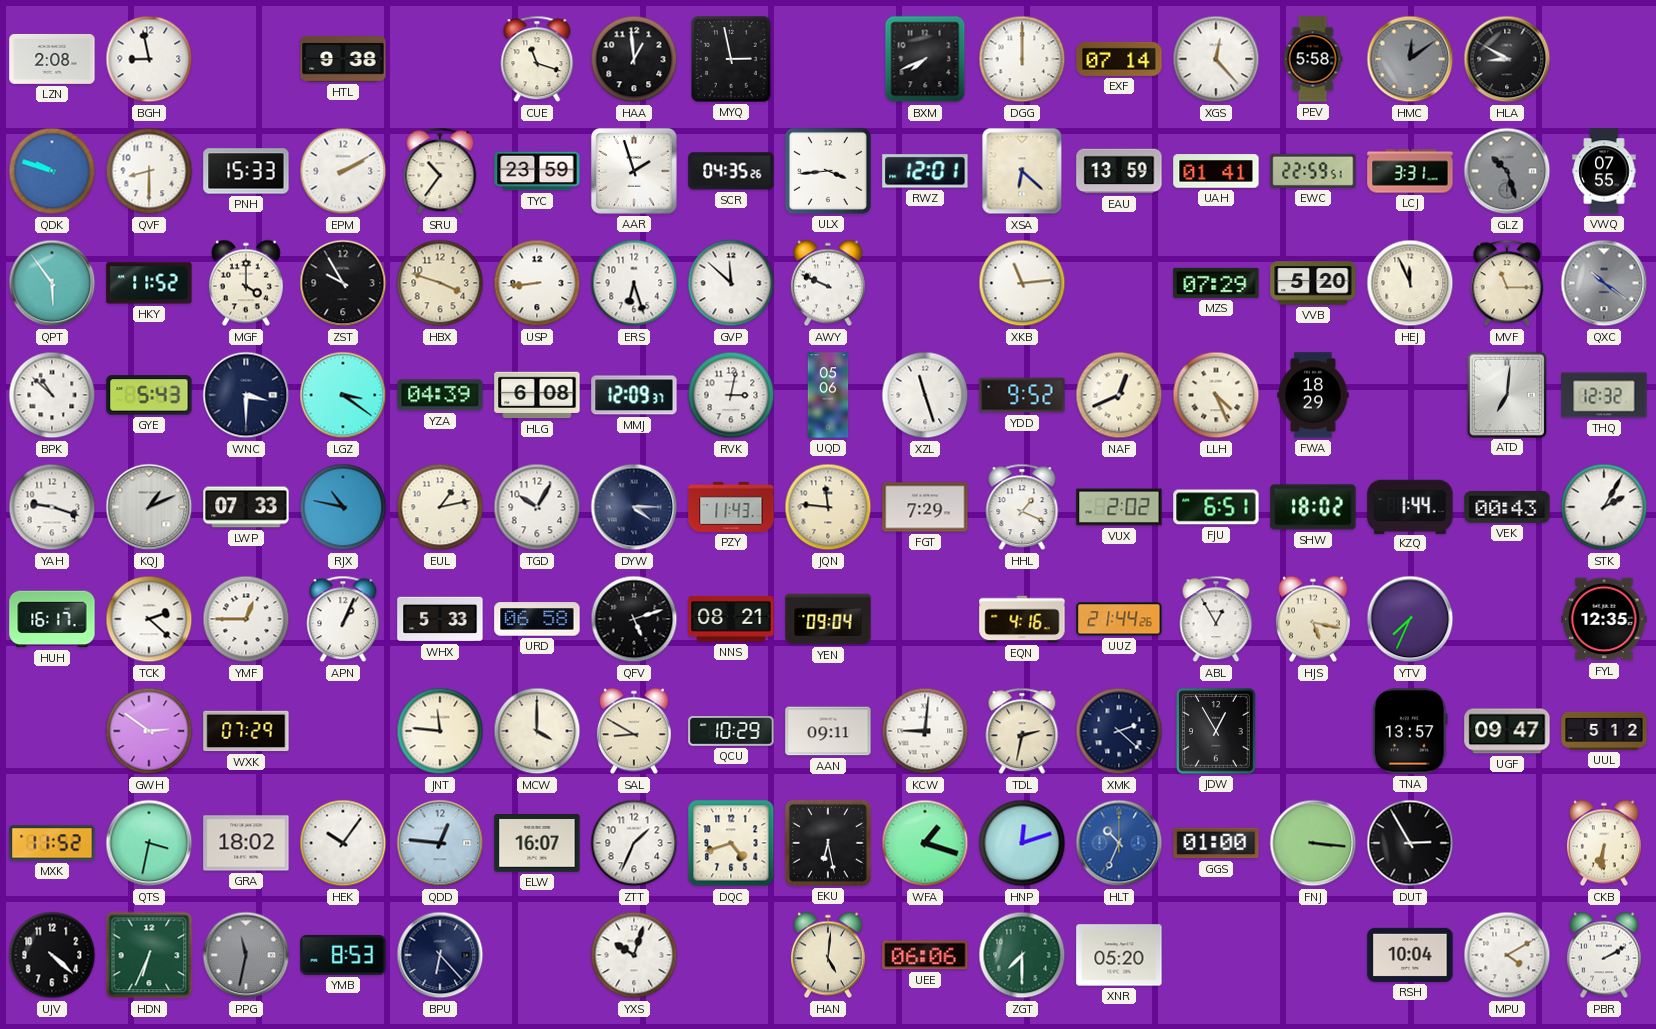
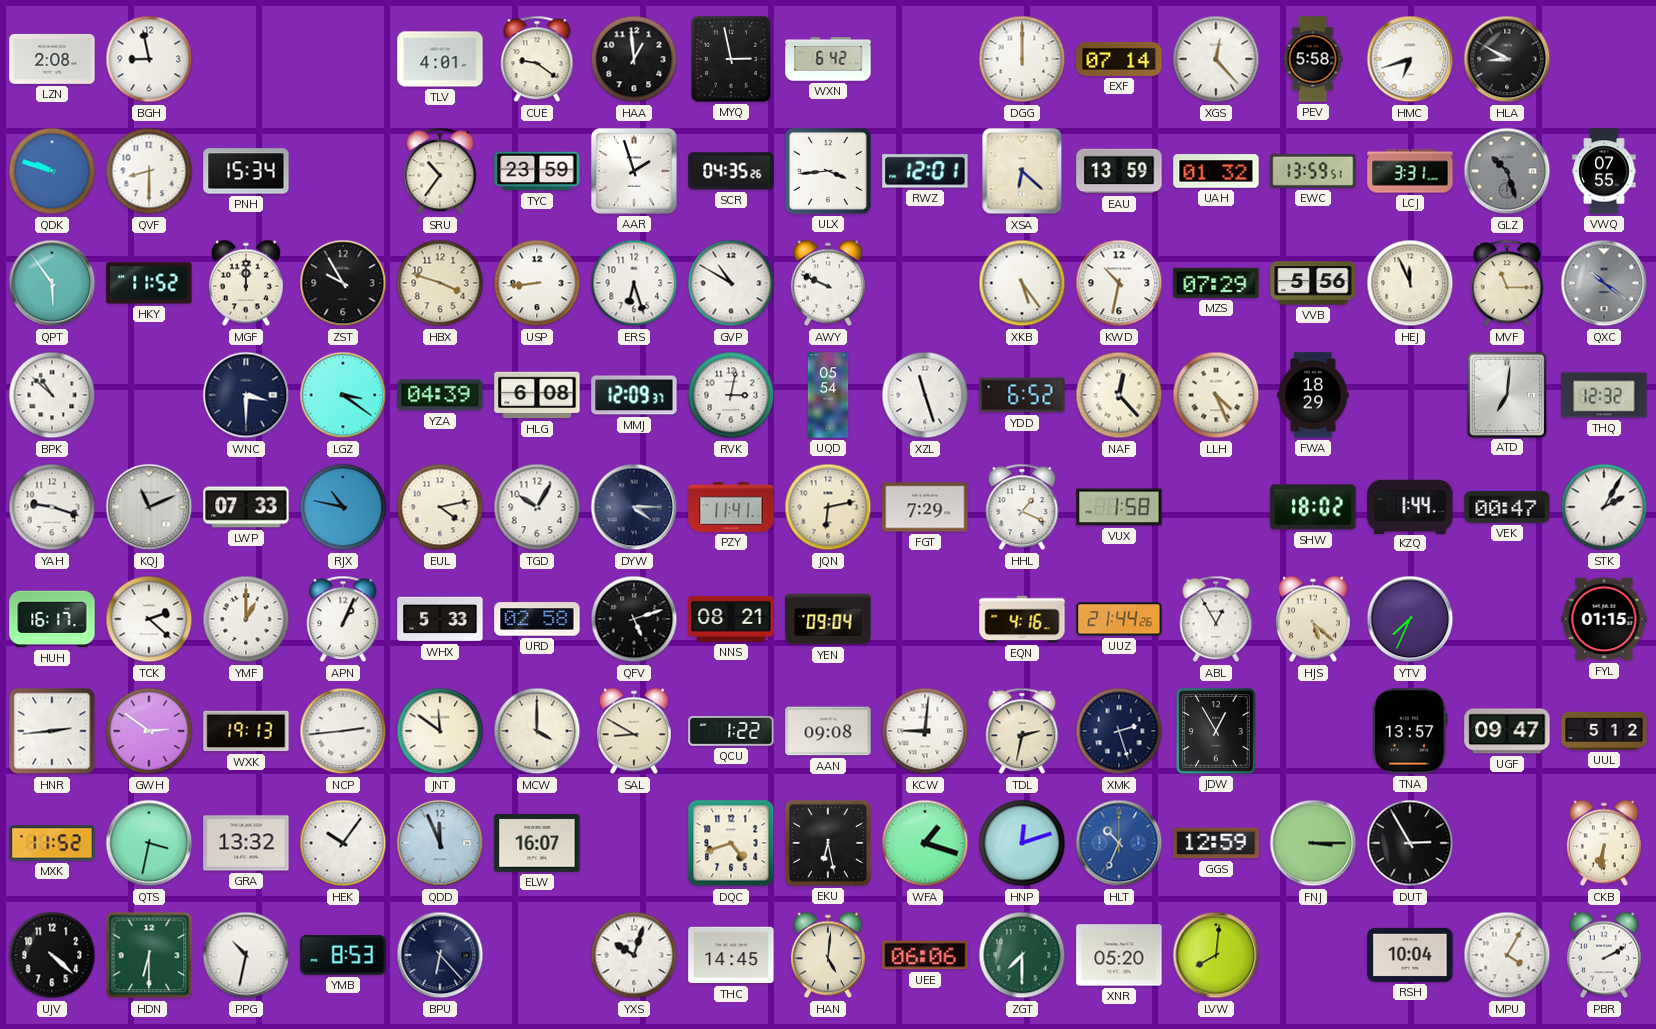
HTL: 9:38 -> none (343, 59)
TLV: none -> 4:01 (440, 59)
CUE: 11:18 -> 9:21 (537, 59)
WXN: none -> 6:42 (828, 59)
BXM: 7:41 -> none (925, 59)
HMC: 12:09 -> 6:42 (1410, 59)
HMC dial: grey -> white (1410, 59)
PNH: 15:33 -> 15:34 (246, 171)
EPM: 2:10 -> none (343, 171)
UAH: 01:41 -> 01:32 (1216, 171)
EWC: 22:59 -> 13:59 (1313, 171)
MGF: 4:00 -> 12:00 (246, 283)
GVP: 11:52 -> 10:50 (731, 283)
XKB: 11:14 -> 5:24 (1022, 283)
KWD: none -> 10:32 (1119, 283)
VVB: 5:20 -> 5:56 (1313, 283)
GYE: 5:43 -> none (149, 395)
UQD: 05:06 -> 05:54 (828, 395)
YDD: 9:52 -> 6:52 (1022, 395)
NAF: 12:41 -> 12:23 (1119, 395)
KQJ: 1:11 -> 11:11 (149, 507)
EUL: 1:13 -> 4:13 (440, 507)
PZY: 11:43 -> 11:41 (731, 507)
JQN: 11:46 -> 6:13 (828, 507)
VUX: 2:02 -> 1:58 (1119, 507)
FJU: 6:51 -> none (1216, 507)
VEK: 00:43 -> 00:47 (1507, 508)
YMF: 12:45 -> 1:00 (246, 619)
URD: 06:58 -> 02:58 (537, 619)
HJS: 5:17 -> 5:22 (1313, 619)
FYL: 12:35 -> 01:15 (1604, 619)
HNR: none -> 2:44 (52, 731)
WXK: 07:29 -> 19:13 (246, 731)
NCP: none -> 2:44 (343, 731)
JNT: 11:46 -> 11:51 (440, 731)
QCU: 10:29 -> 1:22 (731, 732)
AAN: 09:11 -> 09:08 (828, 731)
XMK: 2:22 -> 2:27 (1119, 731)
GRA: 18:02 -> 13:32 (246, 843)
QDD: 12:46 -> 11:56 (440, 843)
ZTT: 1:34 -> none (634, 843)
GGS: 01:00 -> 12:59 (1216, 843)
FNJ: 3:16 -> 3:15 (1313, 843)
HDN: 6:34 -> 6:30 (149, 955)
PPG: 11:32 -> 10:32 (246, 955)
PPG dial: grey -> white (246, 955)
THC: none -> 14:45 (731, 955)
LVW: none -> 8:01 (1216, 955)
MPU: 4:10 -> 4:05 (1507, 955)
